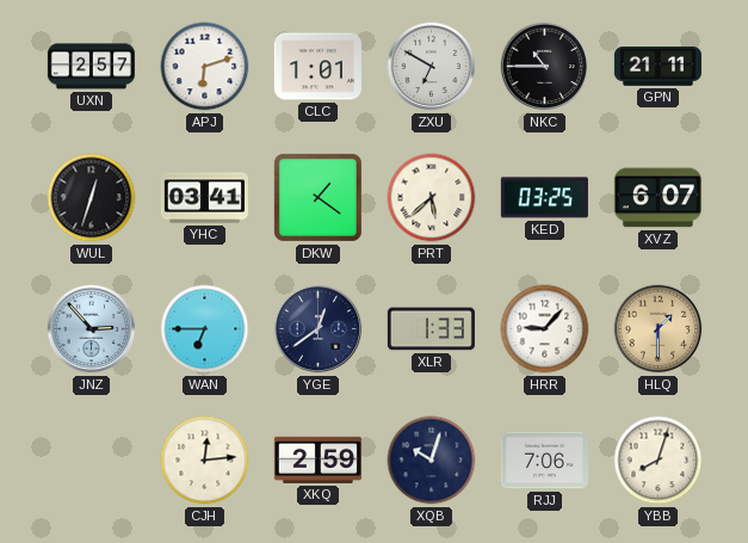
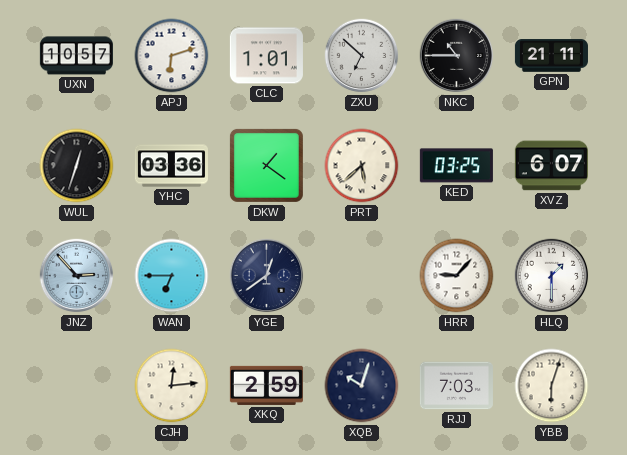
UXN: 2:57 -> 10:57 (76, 56)
ZXU: 6:50 -> 6:52 (362, 56)
YHC: 03:41 -> 03:36 (171, 166)
XLR: 1:33 -> none (431, 329)
HLQ dial: champagne -> white (552, 276)
RJJ: 7:06 -> 7:03 (456, 386)
YBB: 8:03 -> 6:03 (552, 386)
